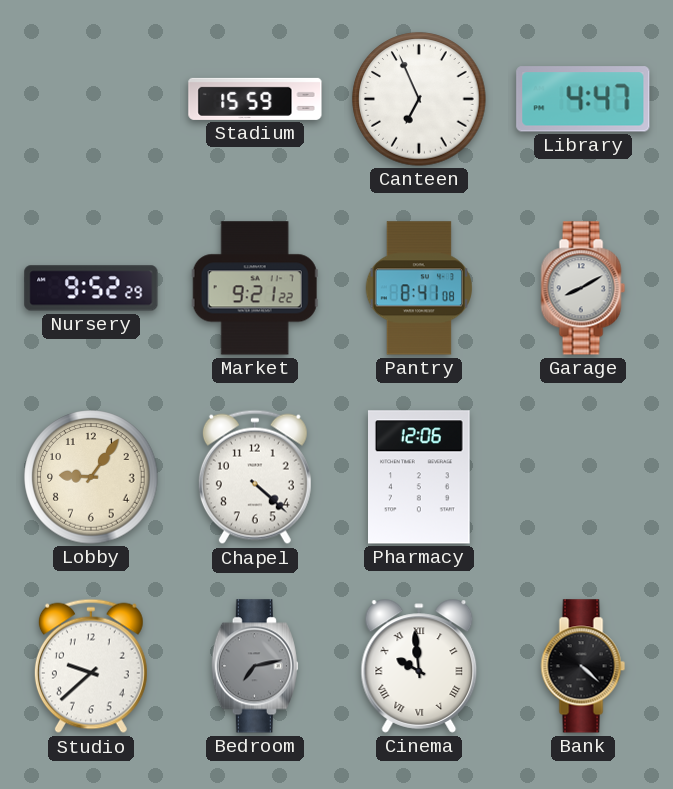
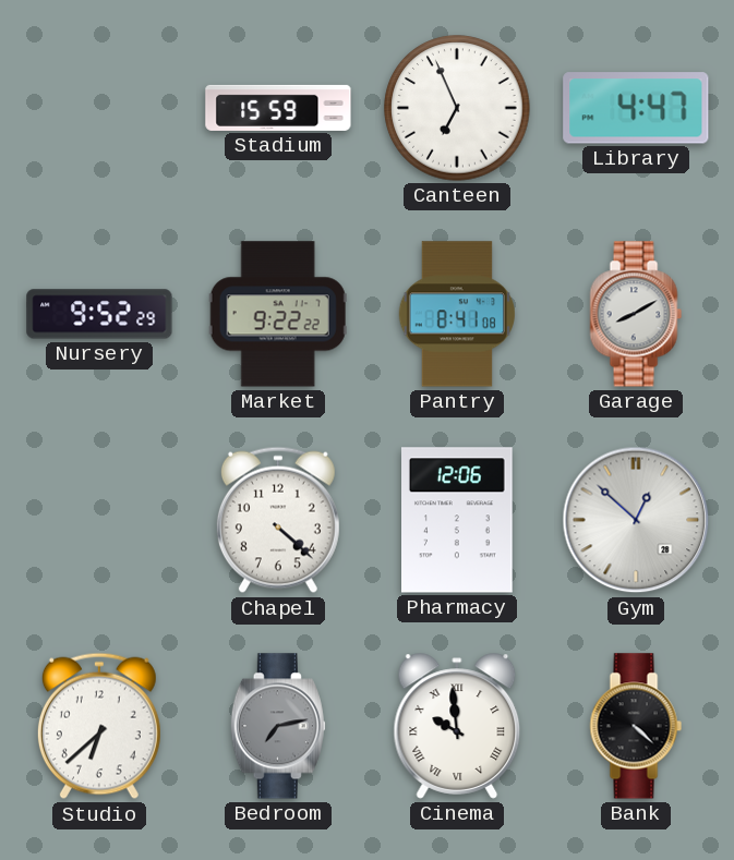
Market: 9:21 -> 9:22 (278, 314)
Lobby: 9:06 -> none (91, 477)
Gym: none -> 12:52 (636, 520)
Studio: 9:38 -> 6:38 (99, 726)
